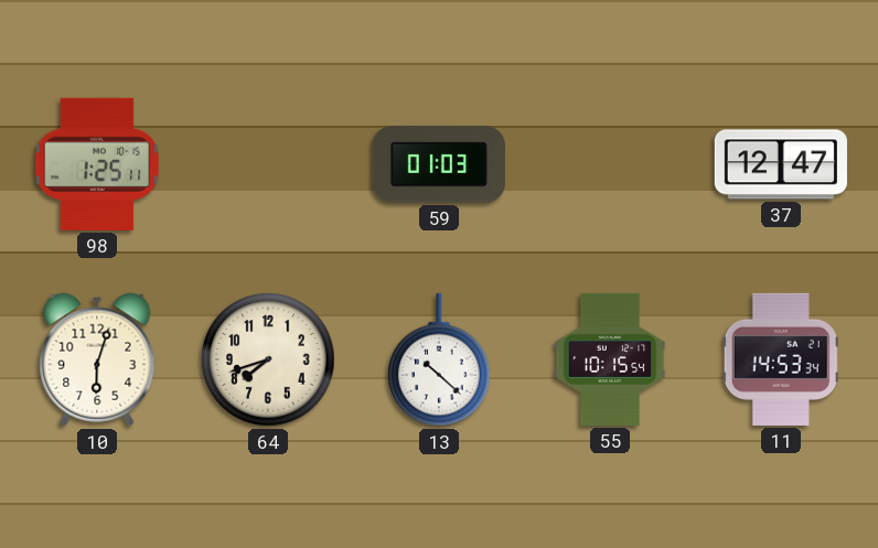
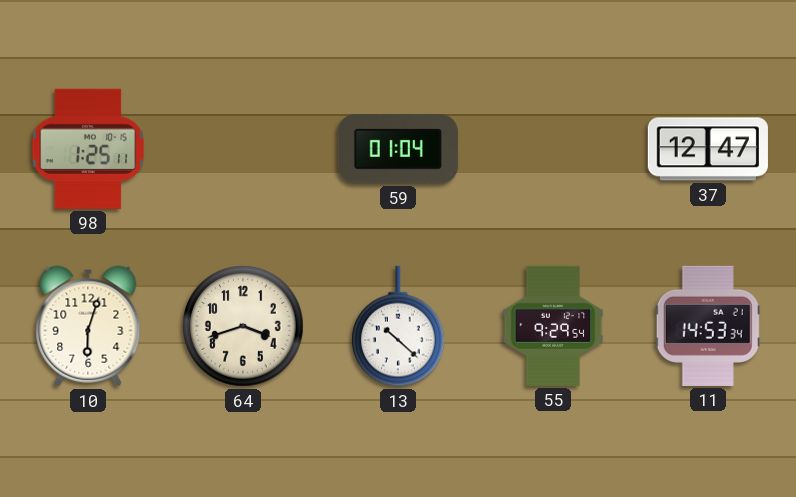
59: 01:03 -> 01:04 (398, 149)
64: 7:42 -> 3:42 (243, 326)
55: 10:15 -> 9:29 (553, 326)
